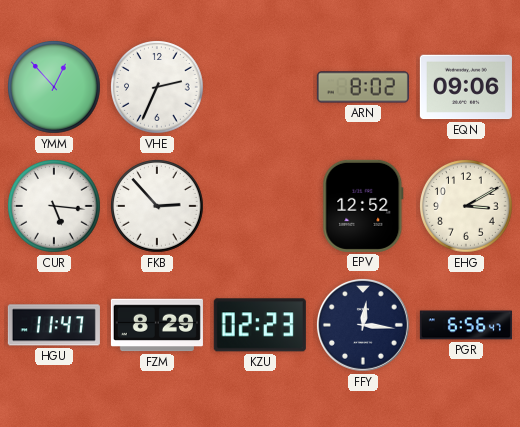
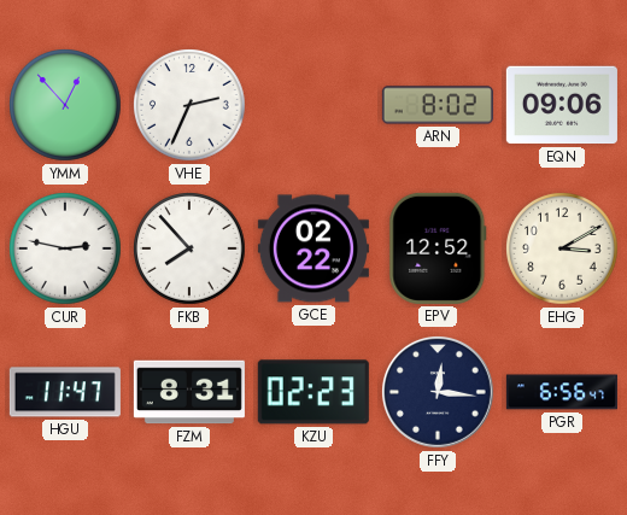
CUR: 5:16 -> 2:47 (66, 250)
FKB: 2:53 -> 7:53 (191, 250)
GCE: none -> 02:22 (313, 248)
FZM: 8:29 -> 8:31 (189, 392)
